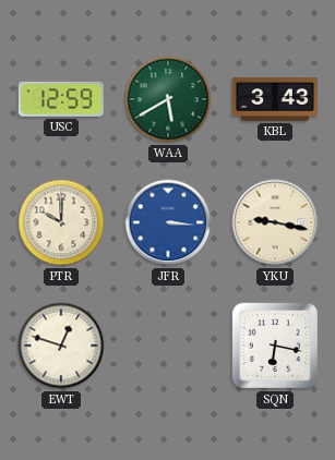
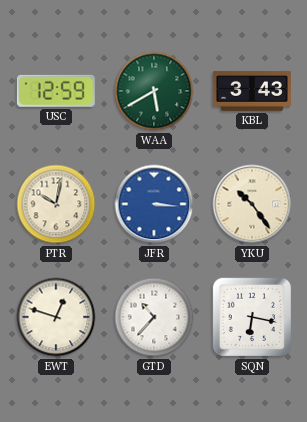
PTR: 10:00 -> 10:02 (56, 204)
YKU: 9:17 -> 10:24 (252, 204)
GTD: none -> 10:37 (154, 317)
